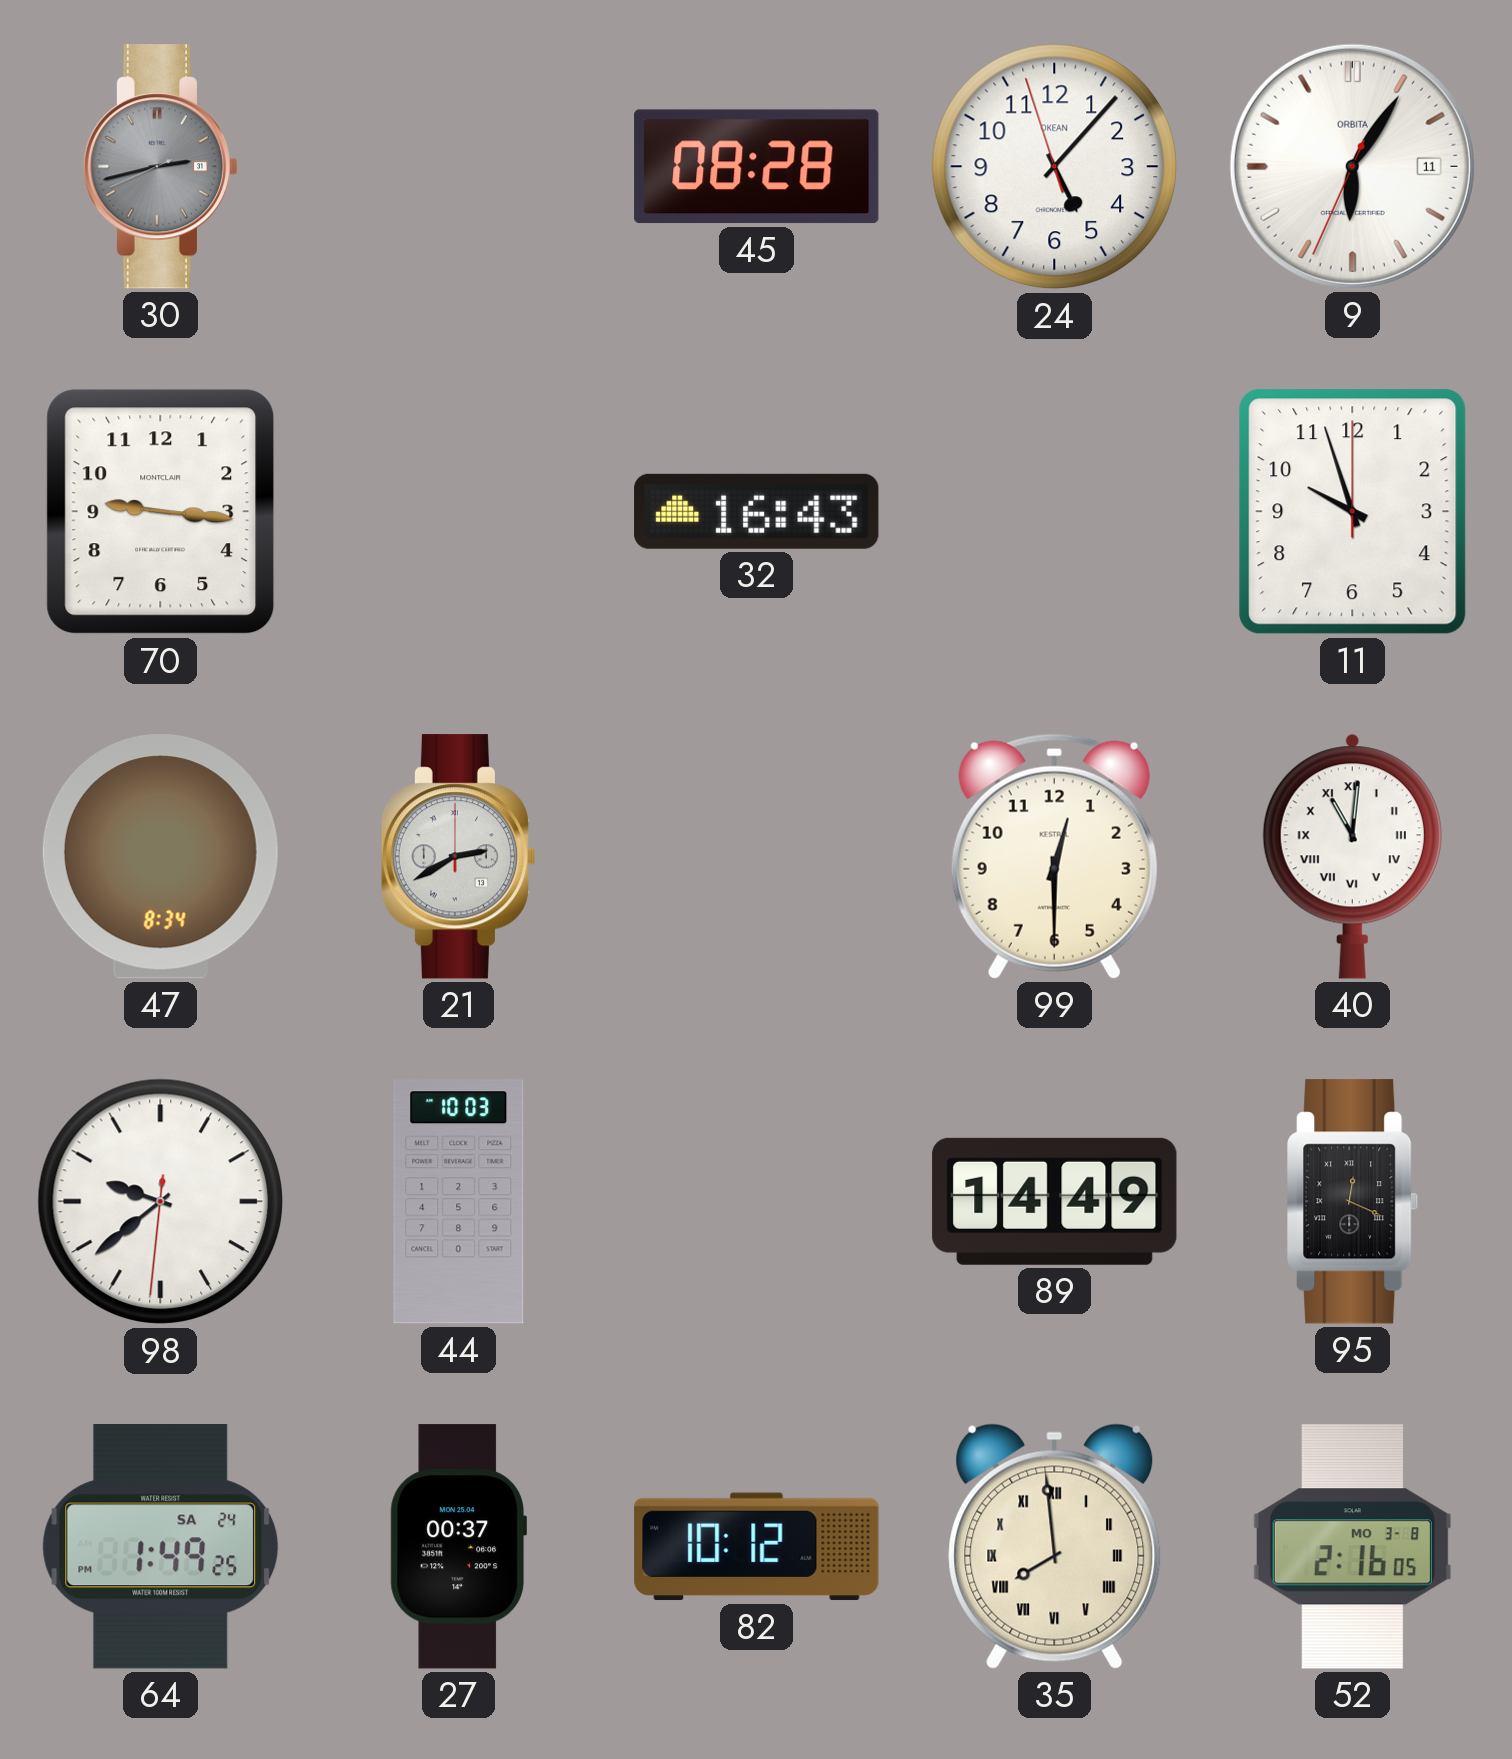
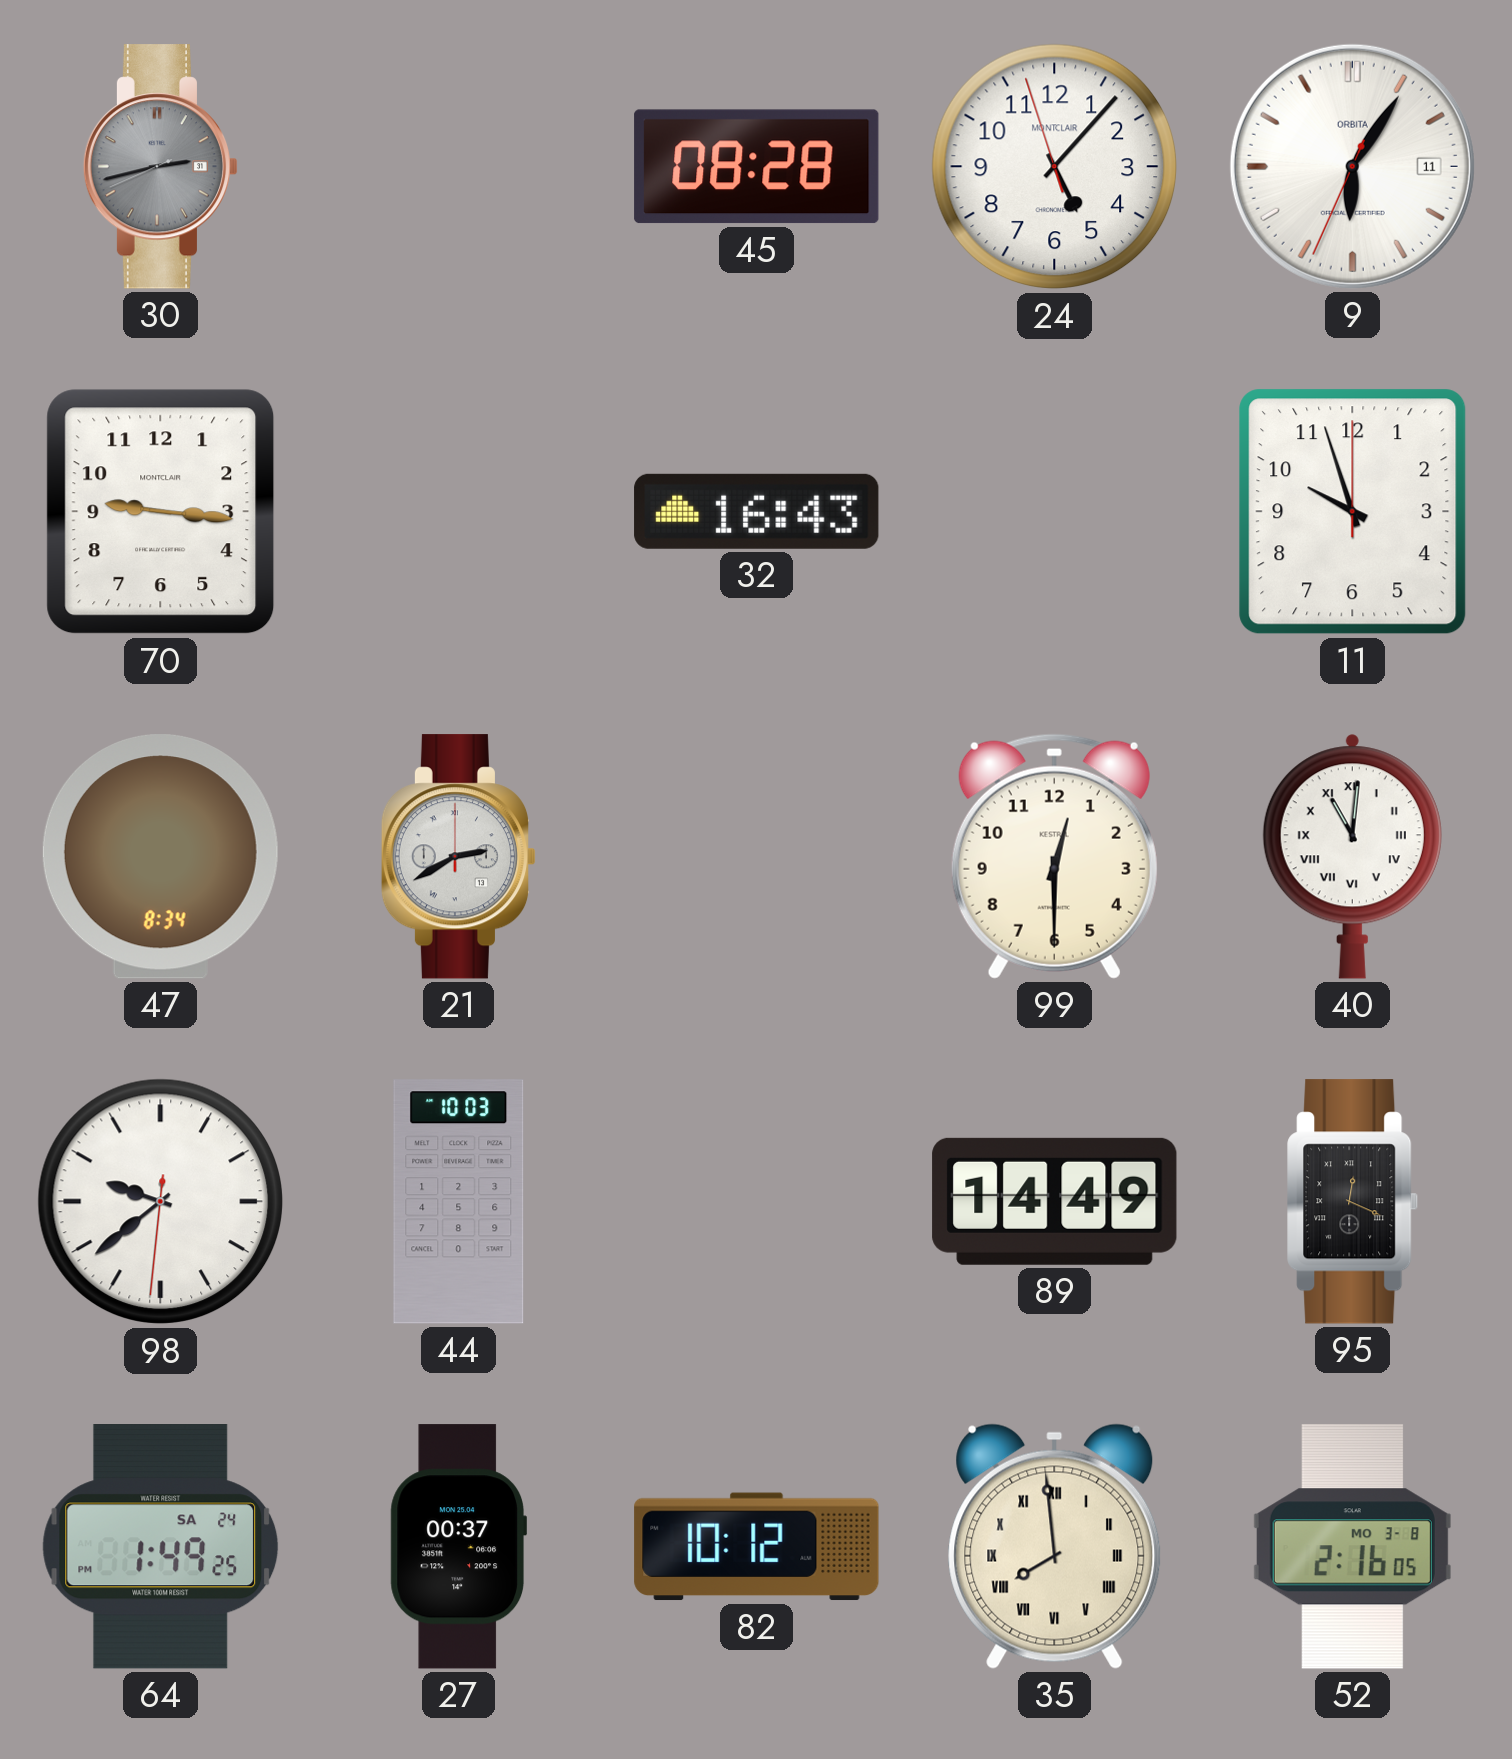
24 brand: OKEAN -> MONTCLAIR (1055, 167)
